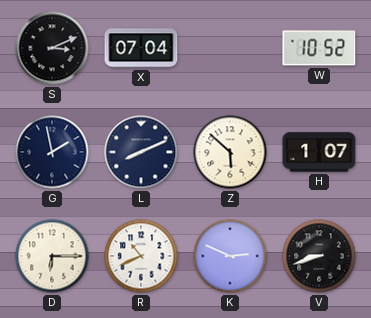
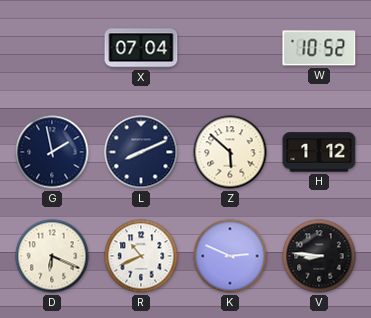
S: 3:11 -> none (52, 48)
H: 1:07 -> 1:12 (319, 152)
D: 6:15 -> 6:19 (52, 256)
V: 8:42 -> 8:46 (319, 256)
